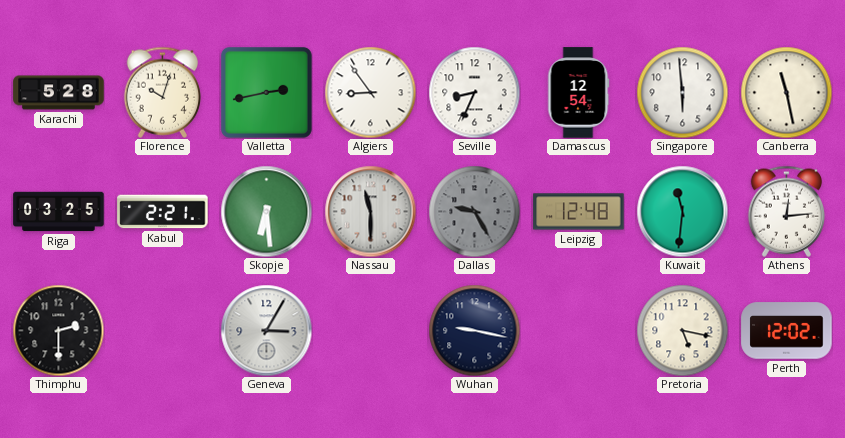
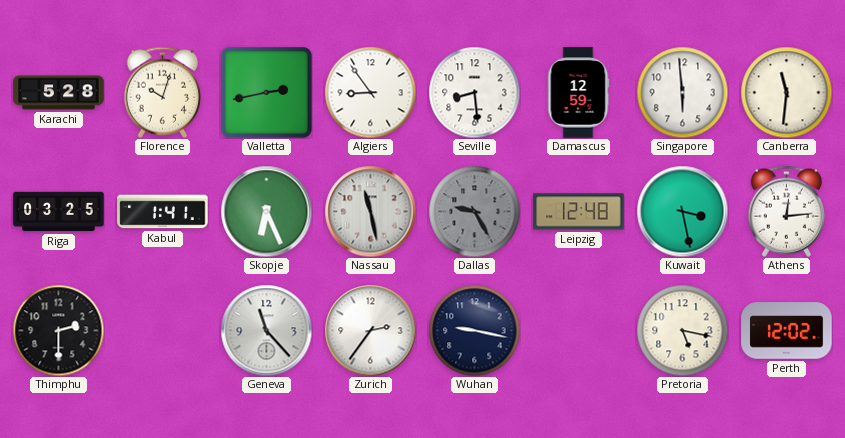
Seville: 8:34 -> 8:29 (474, 92)
Damascus: 12:54 -> 12:59 (578, 93)
Canberra: 11:28 -> 11:31 (786, 92)
Kabul: 2:21 -> 1:41 (163, 212)
Skopje: 6:29 -> 6:26 (266, 211)
Nassau: 11:30 -> 11:28 (370, 211)
Kuwait: 11:31 -> 3:28 (682, 211)
Geneva: 3:05 -> 11:23 (266, 330)
Zurich: none -> 2:36 (370, 330)
